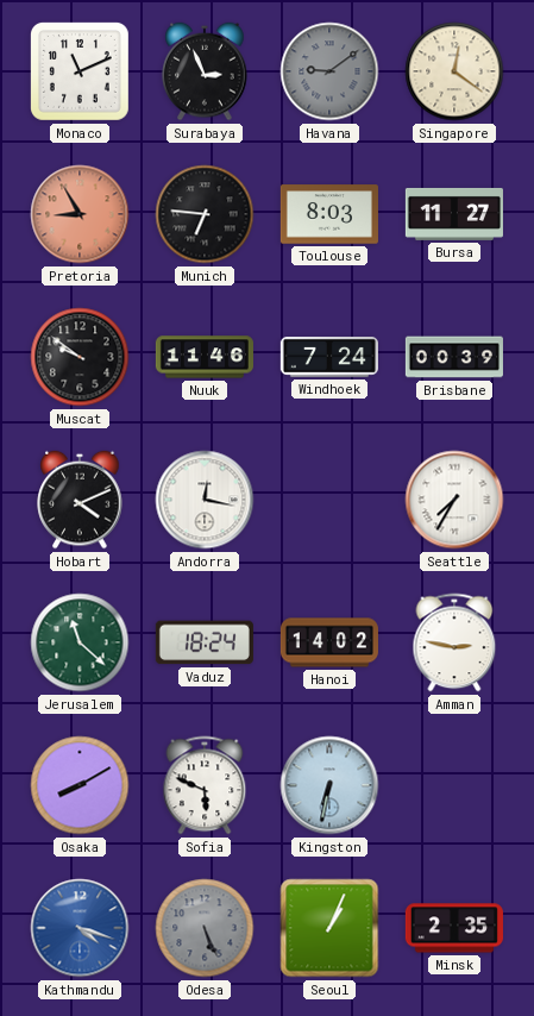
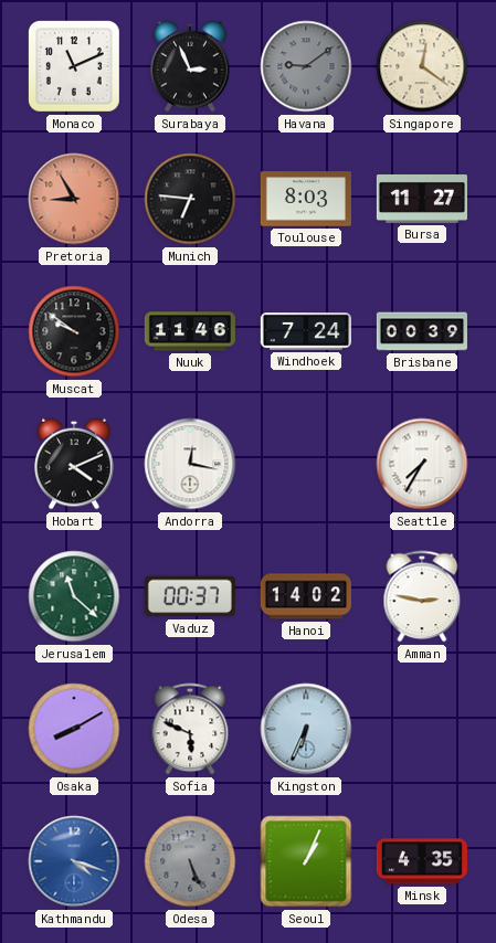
Vaduz: 18:24 -> 00:37 (190, 596)
Kingston: 6:32 -> 6:34 (306, 729)
Minsk: 2:35 -> 4:35 (422, 861)
